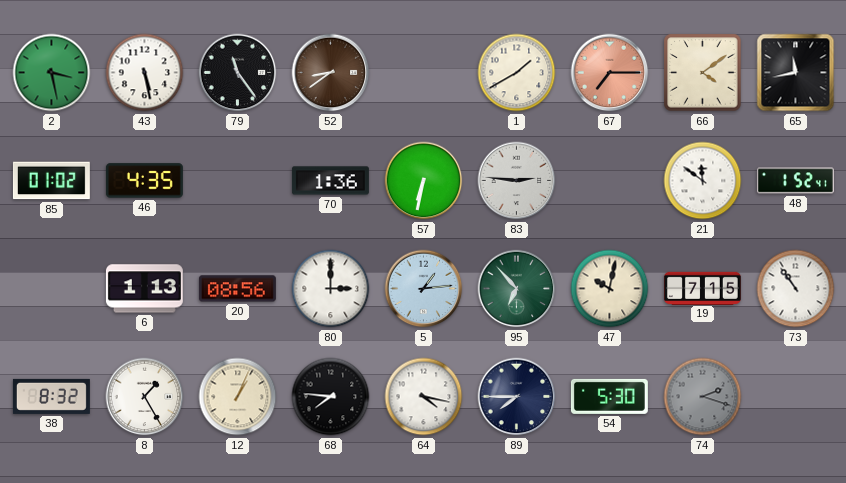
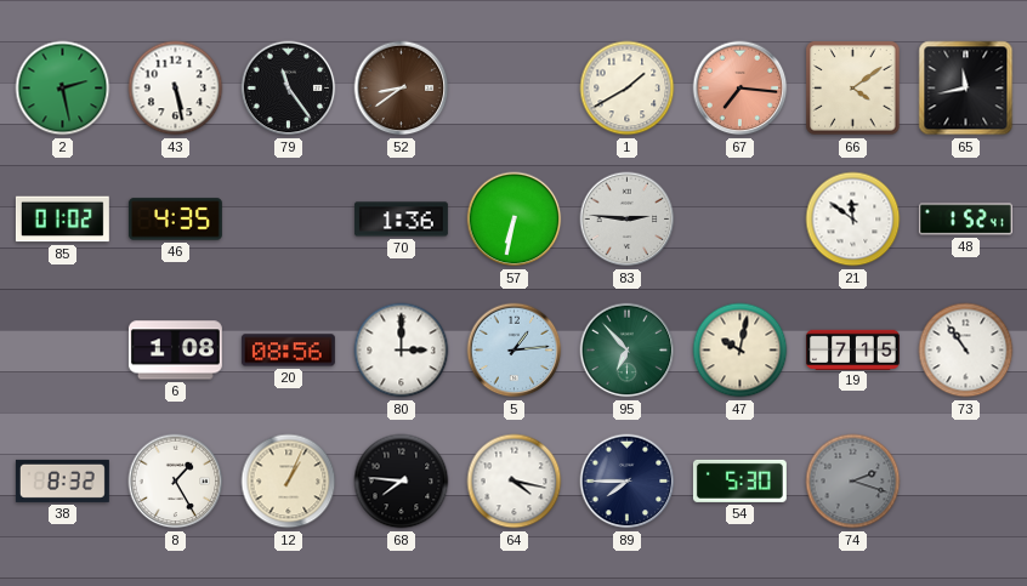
2: 3:28 -> 2:28 (63, 89)
67: 7:15 -> 7:16 (741, 89)
6: 1:13 -> 1:08 (175, 351)
